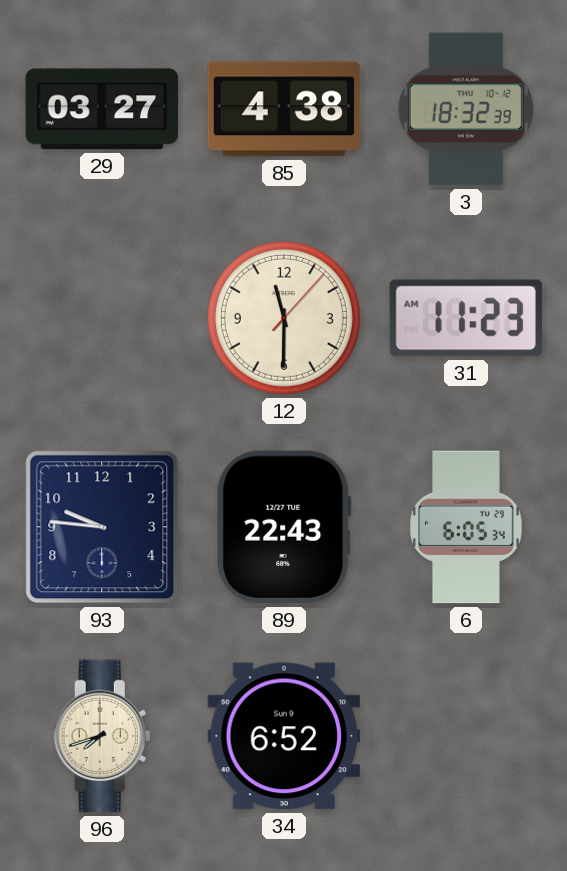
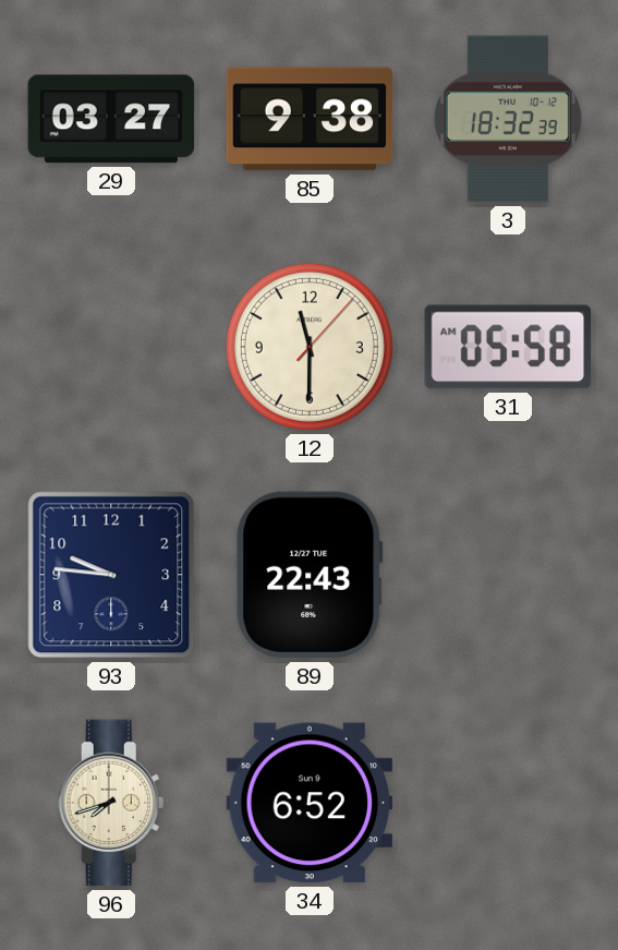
85: 4:38 -> 9:38 (310, 119)
31: 11:23 -> 05:58 (508, 347)
6: 6:05 -> none (467, 527)
